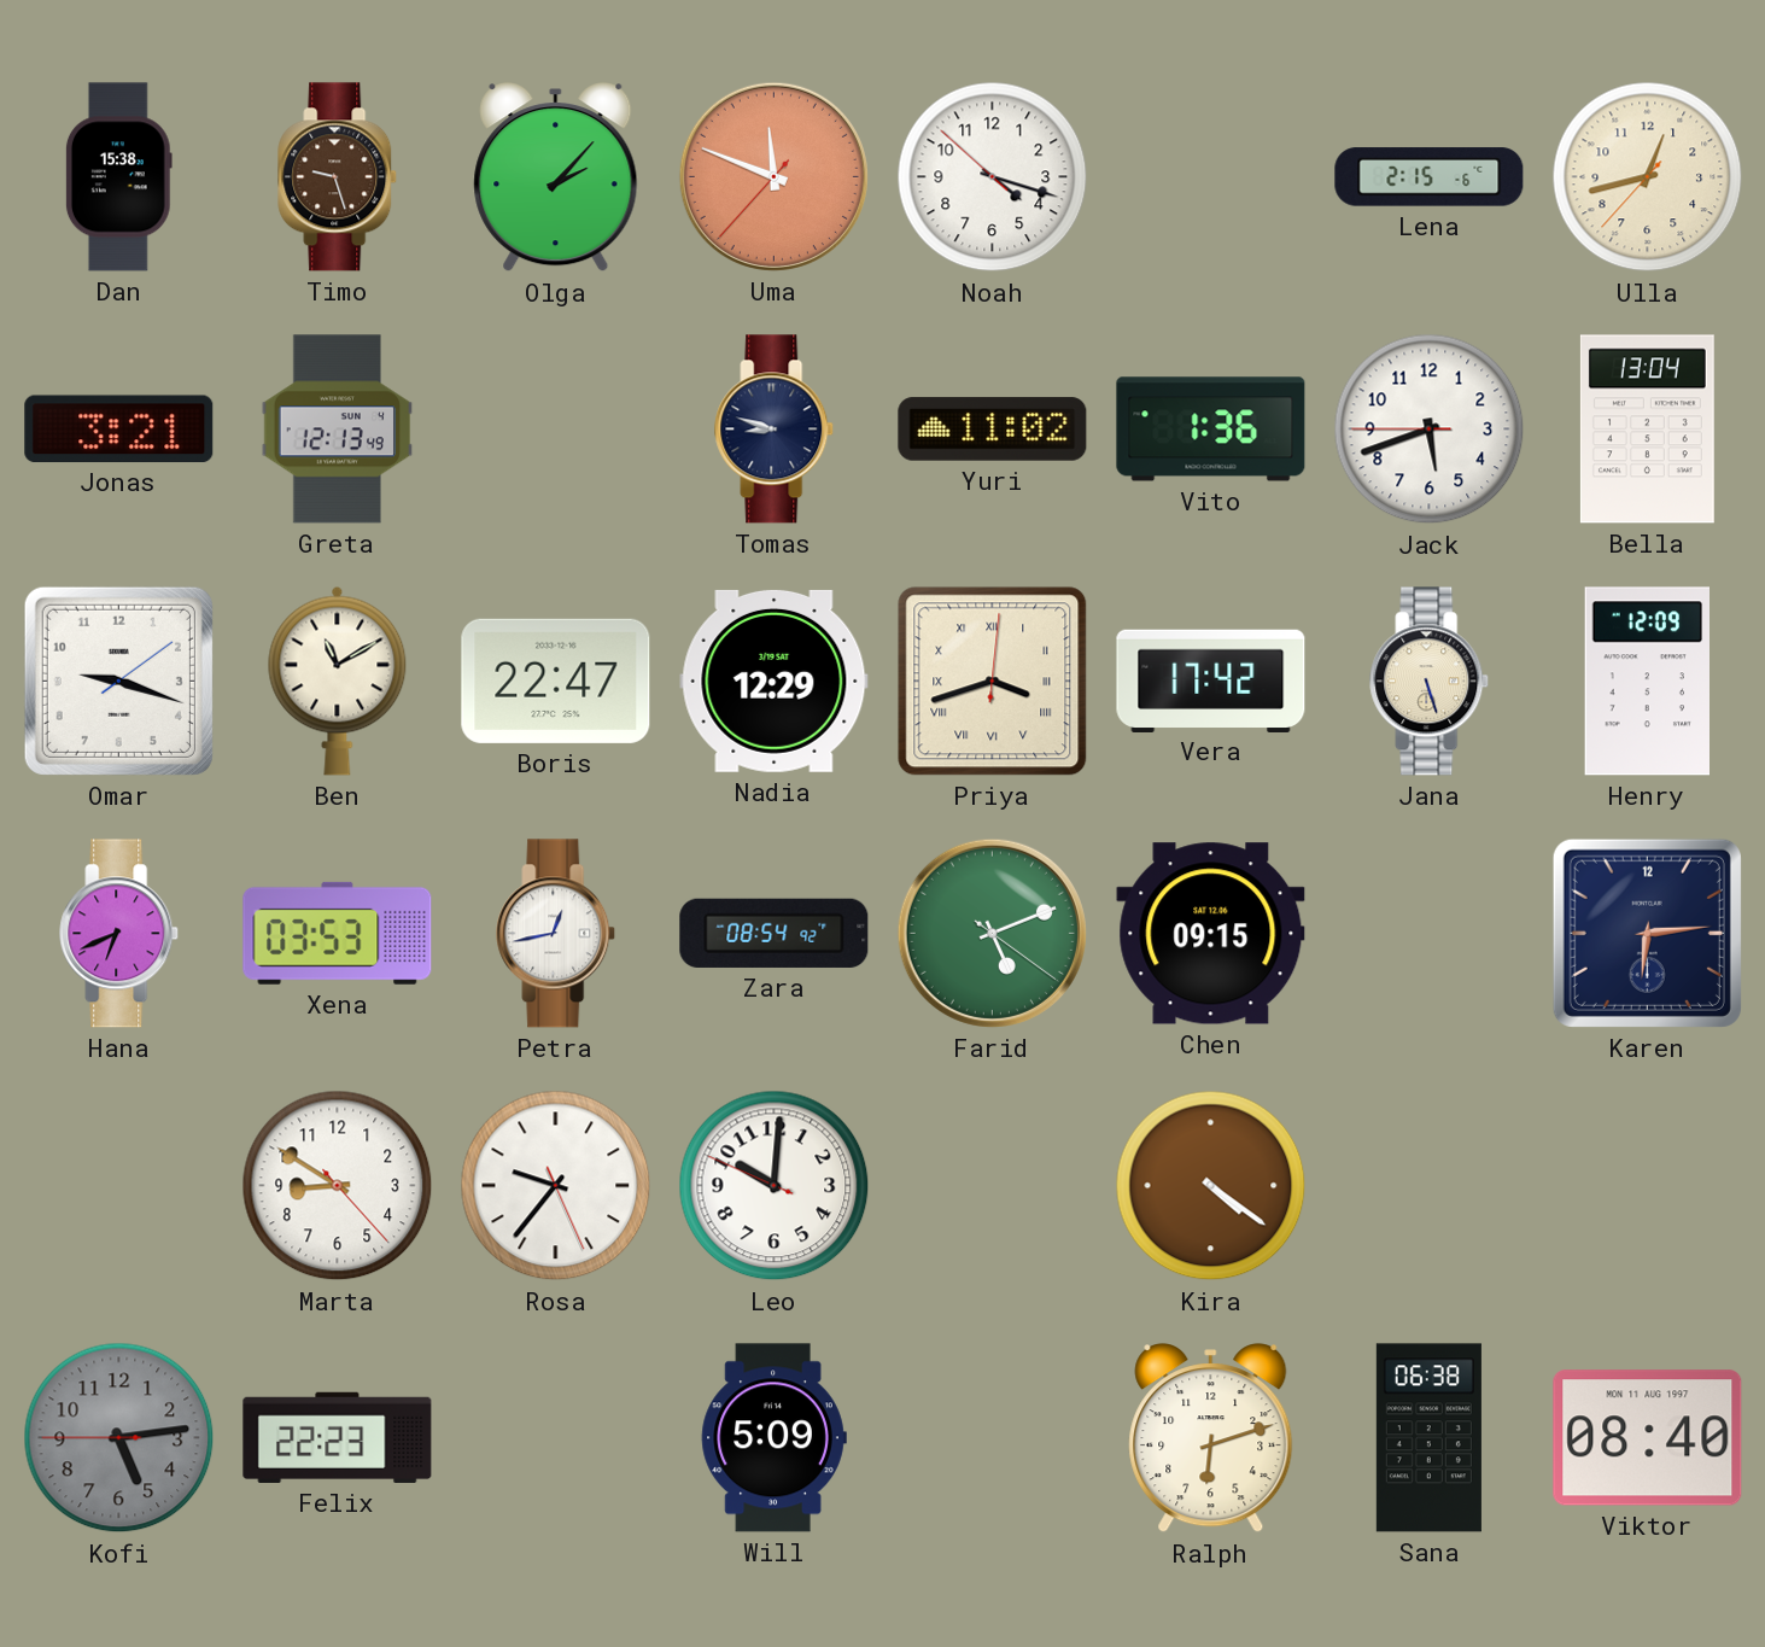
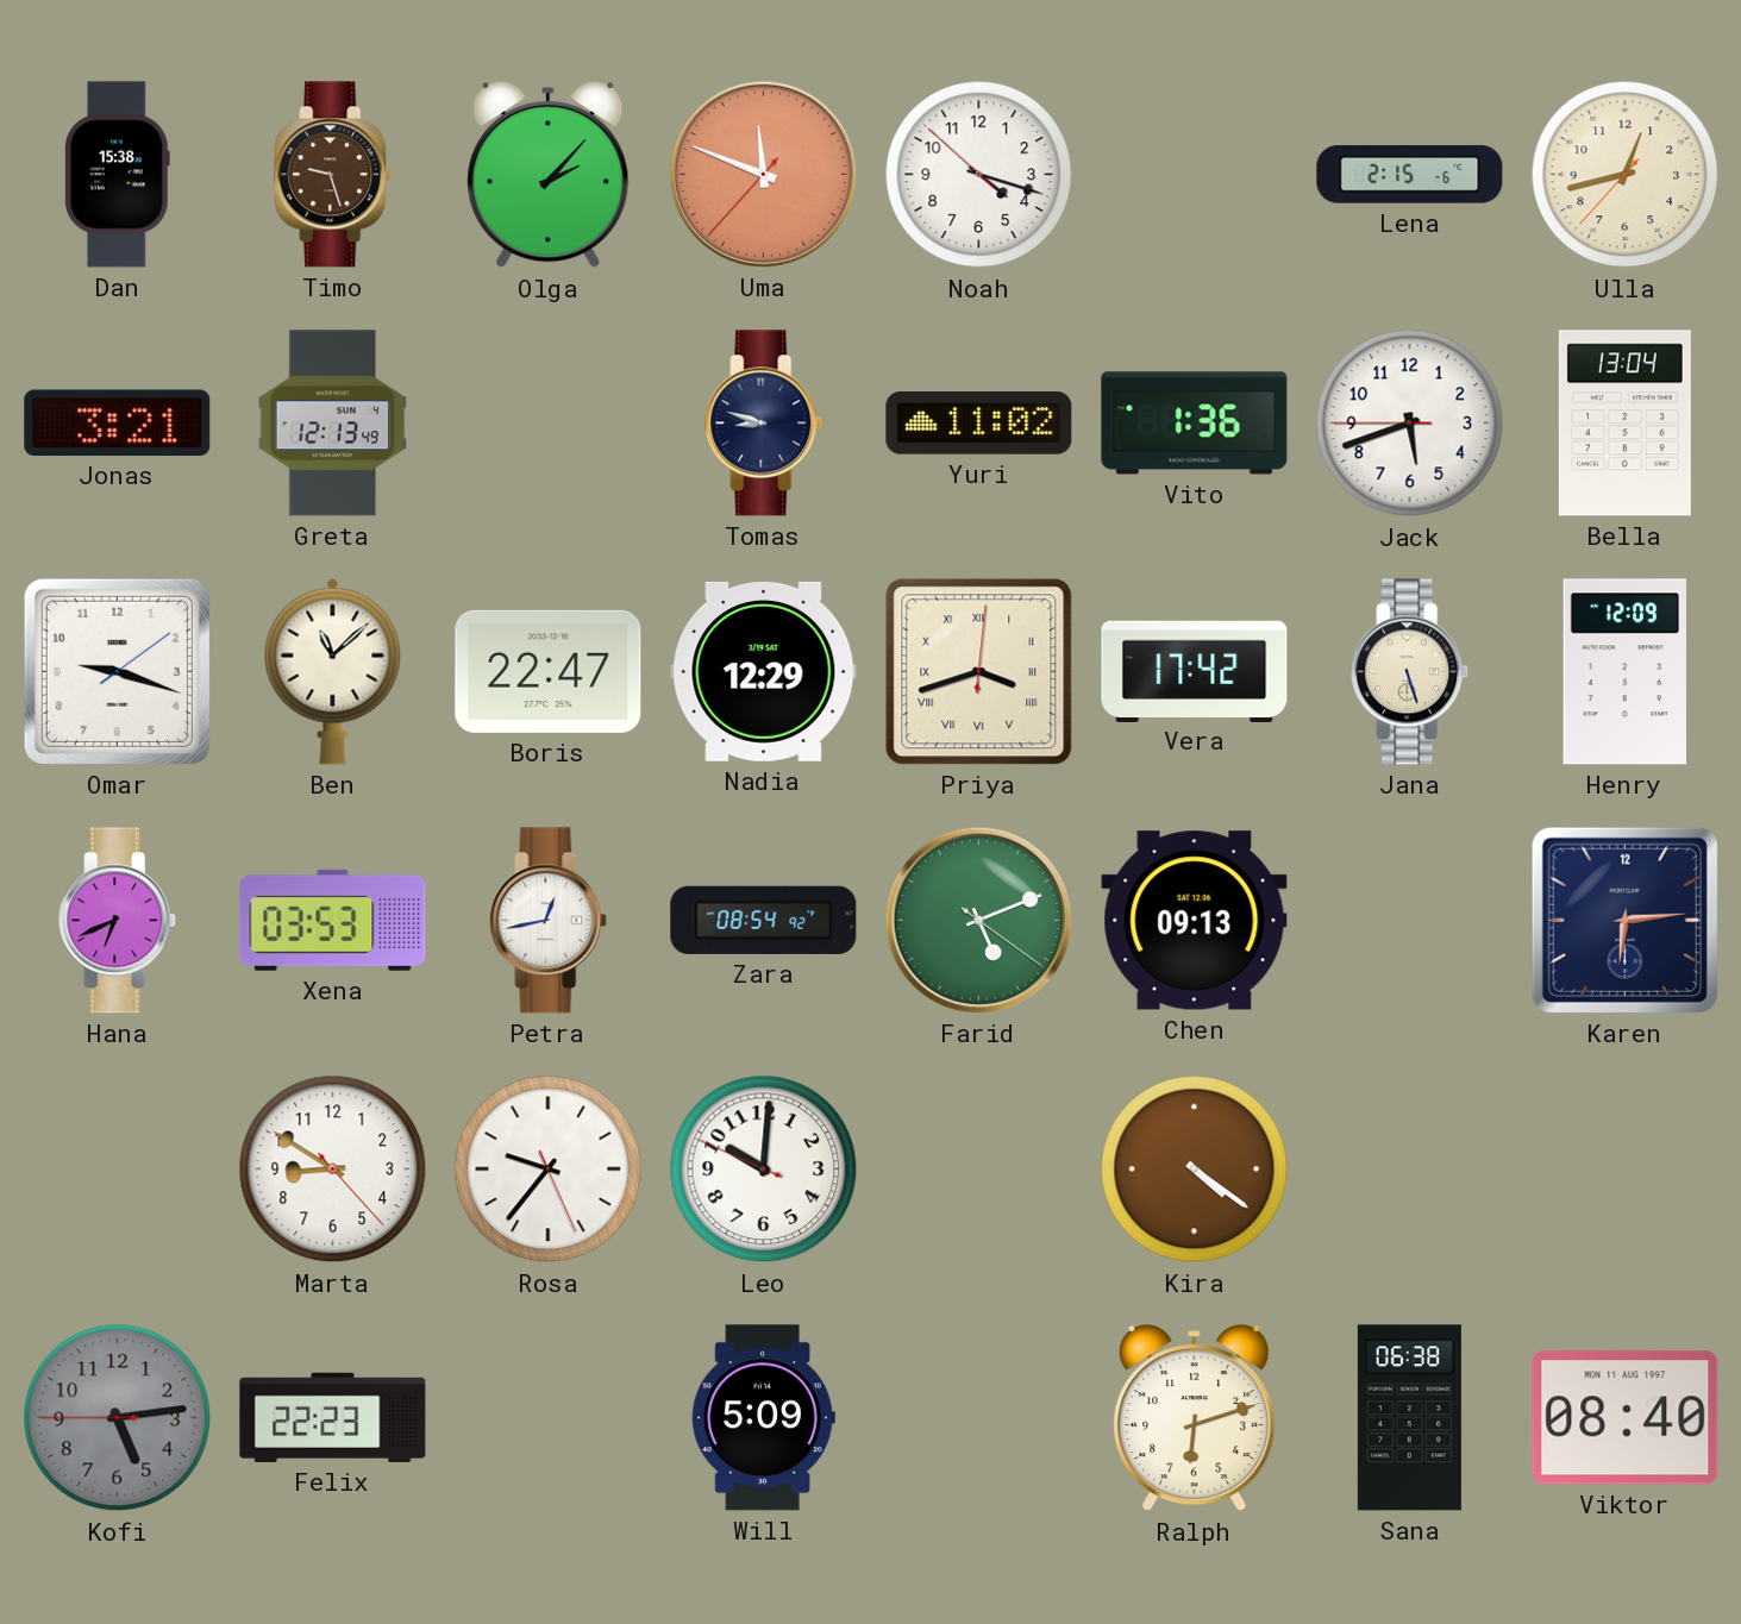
Ben: 11:10 -> 11:08 (333, 671)
Chen: 09:15 -> 09:13 (1195, 921)
